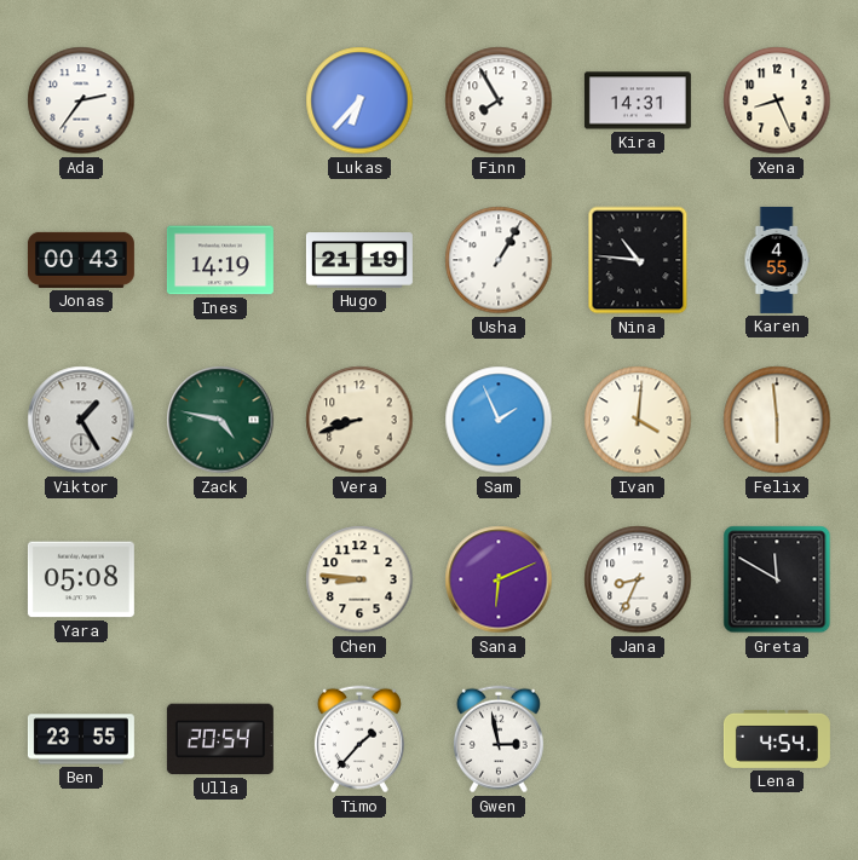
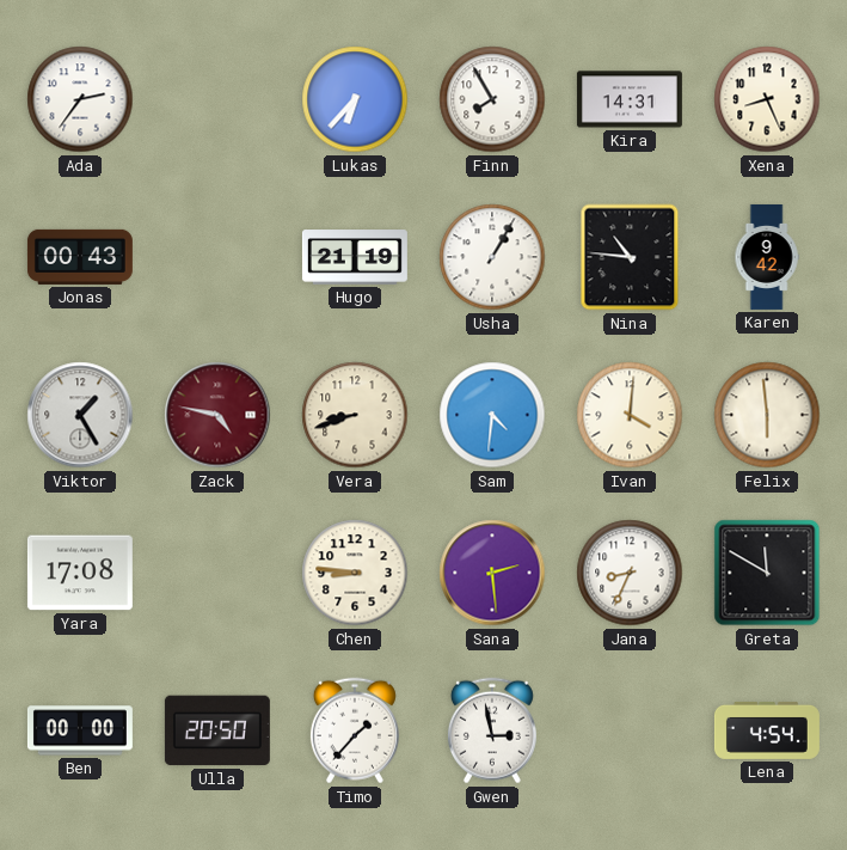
Ines: 14:19 -> none (220, 260)
Karen: 4:55 -> 9:42 (767, 257)
Zack dial: green -> burgundy (217, 415)
Sam: 1:56 -> 4:31 (492, 415)
Yara: 05:08 -> 17:08 (80, 573)
Sana: 6:11 -> 2:29 (492, 573)
Ben: 23:55 -> 00:00 (80, 730)
Ulla: 20:54 -> 20:50 (217, 730)
